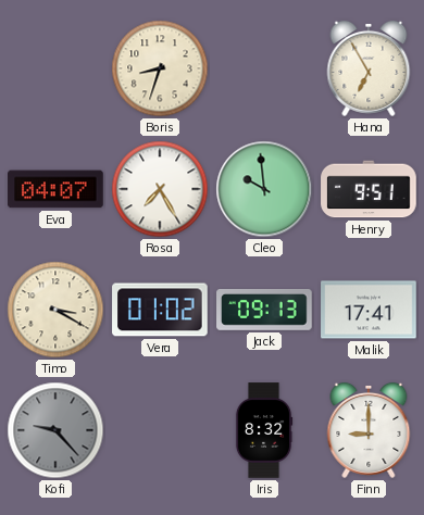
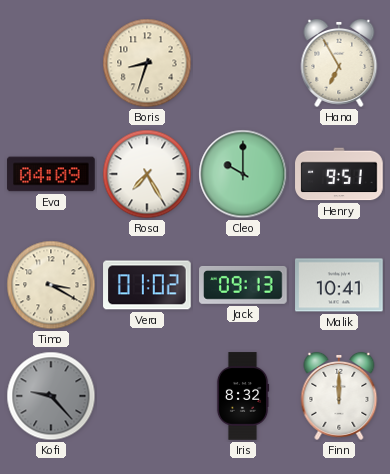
Eva: 04:07 -> 04:09 (51, 174)
Cleo: 9:59 -> 10:00 (243, 174)
Malik: 17:41 -> 10:41 (339, 285)
Finn: 9:00 -> 12:00 (339, 396)
